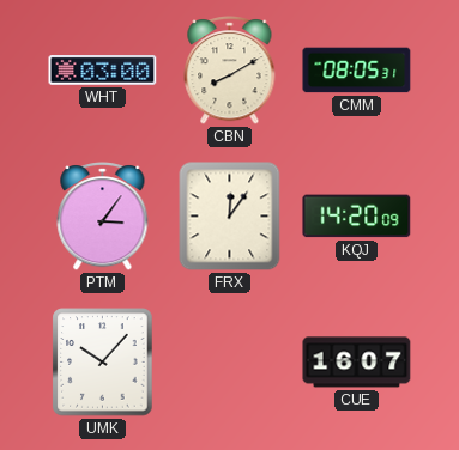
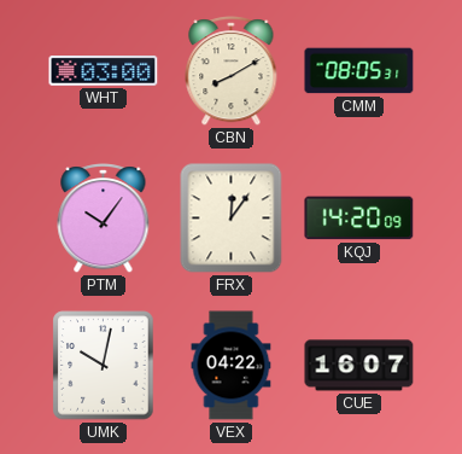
PTM: 3:06 -> 10:06 (104, 219)
UMK: 10:07 -> 10:02 (104, 366)
VEX: none -> 04:22 (232, 366)
